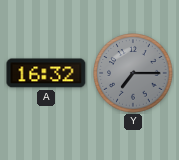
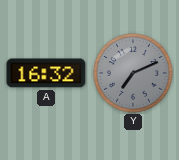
Y: 7:15 -> 7:11 (133, 73)
